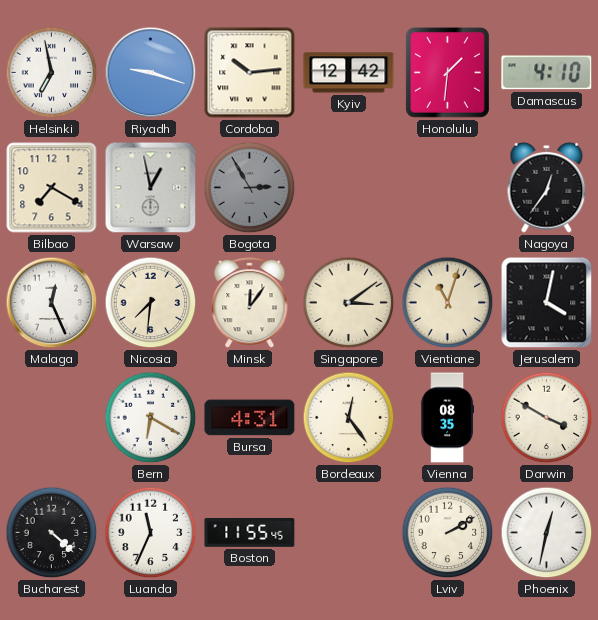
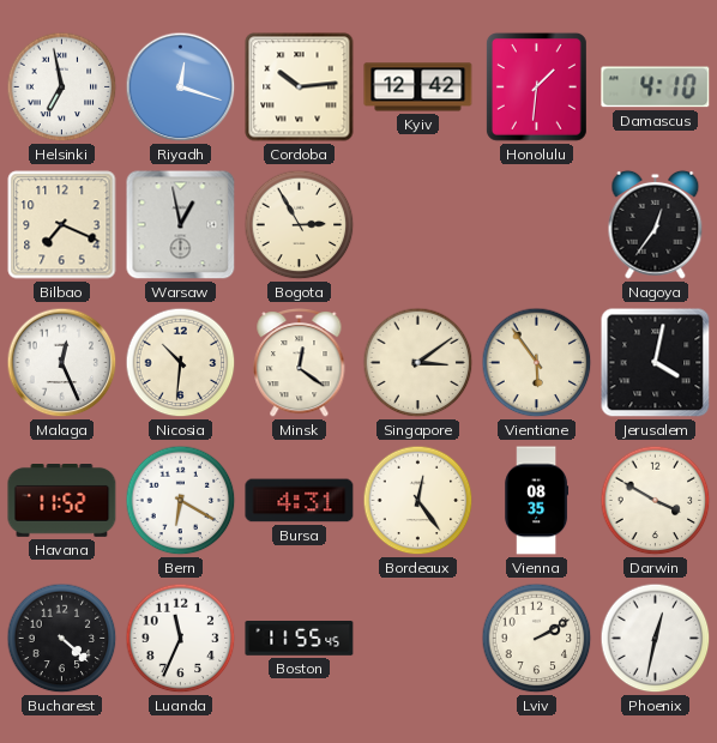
Riyadh: 9:18 -> 12:18 (181, 87)
Bilbao: 7:20 -> 7:19 (62, 225)
Bogota dial: grey -> cream (300, 225)
Nicosia: 7:31 -> 10:31 (181, 363)
Minsk: 12:06 -> 12:21 (300, 362)
Vientiane: 11:03 -> 5:54 (537, 363)
Havana: none -> 11:52 (62, 501)
